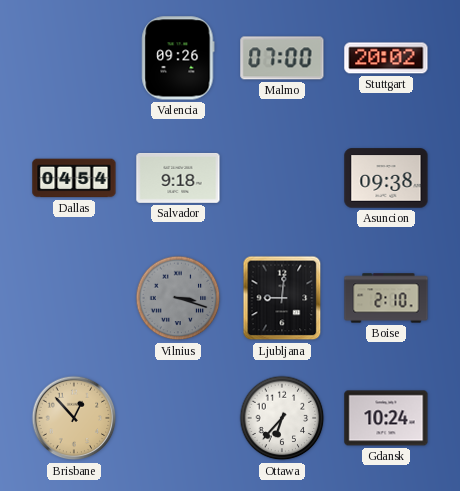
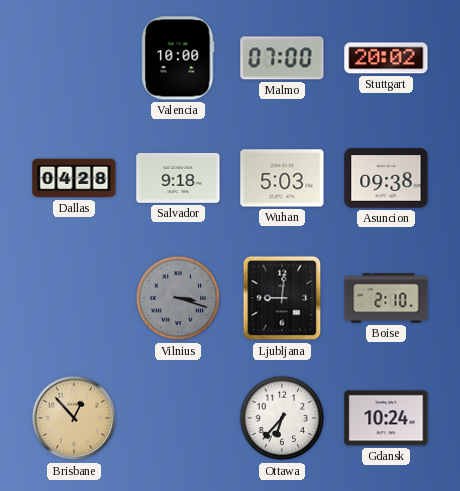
Valencia: 09:26 -> 10:00 (178, 58)
Dallas: 04:54 -> 04:28 (74, 178)
Wuhan: none -> 5:03 (282, 178)
